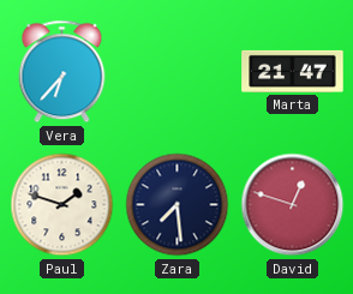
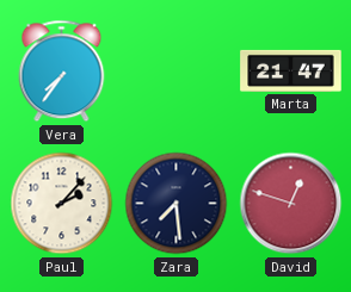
Vera: 6:37 -> 7:36 (62, 72)
Paul: 1:48 -> 2:07 (62, 204)
